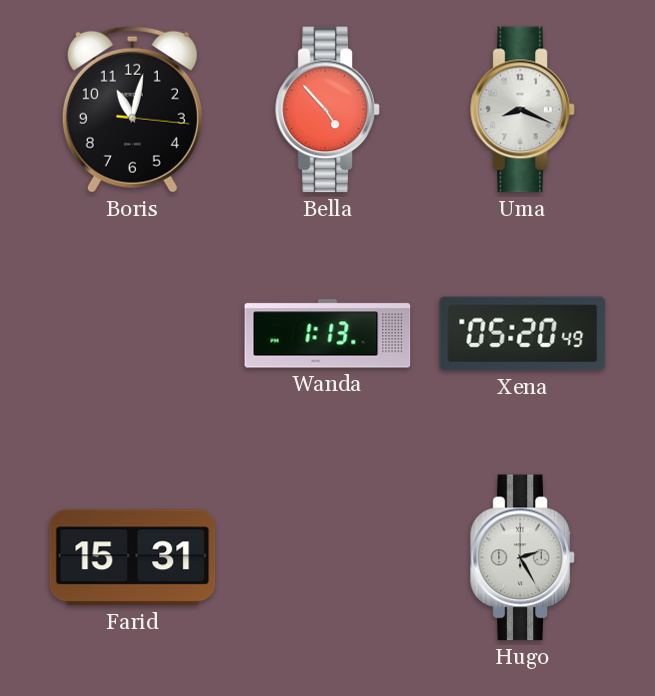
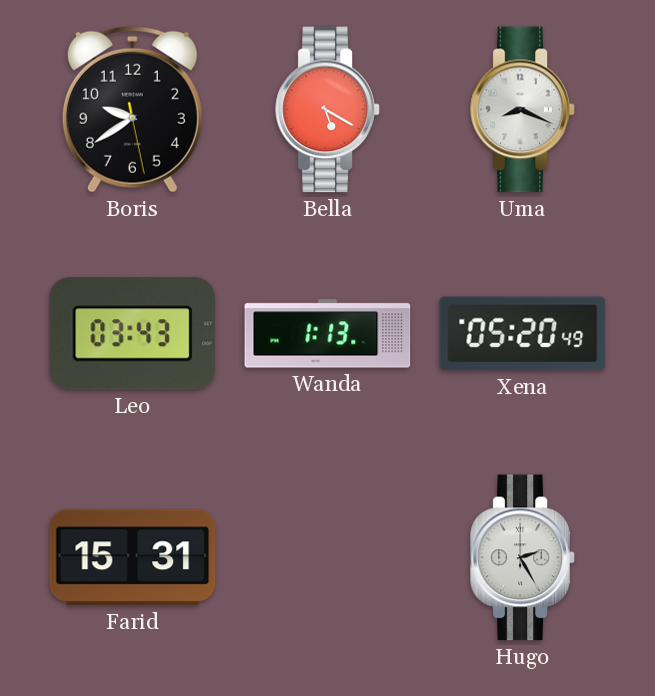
Boris: 11:02 -> 9:39 (132, 109)
Bella: 4:53 -> 5:20 (328, 110)
Leo: none -> 03:43 (133, 334)
